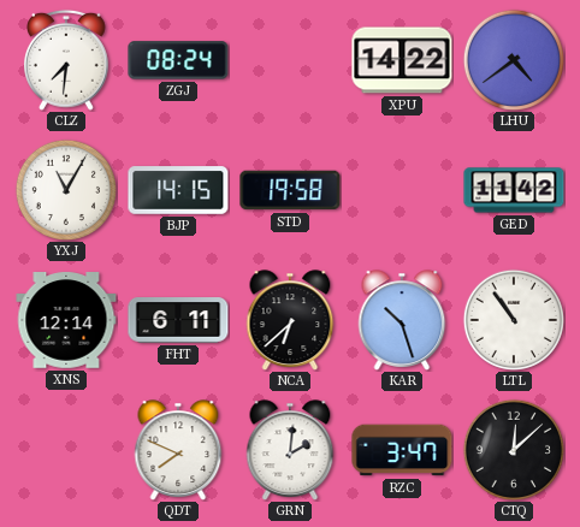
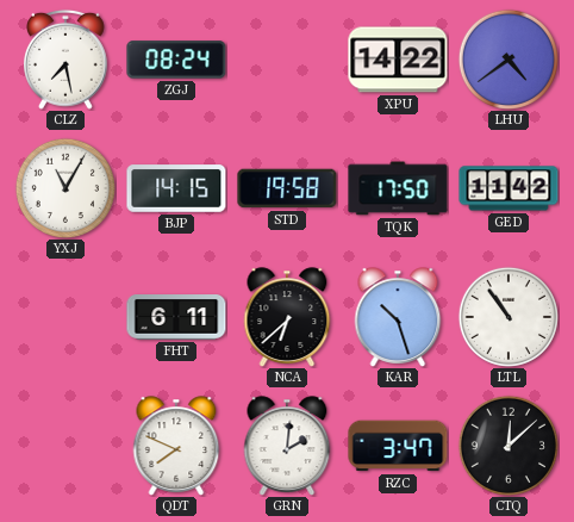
CLZ: 7:31 -> 7:28 (67, 60)
TQK: none -> 17:50 (398, 188)
XNS: 12:14 -> none (66, 321)
